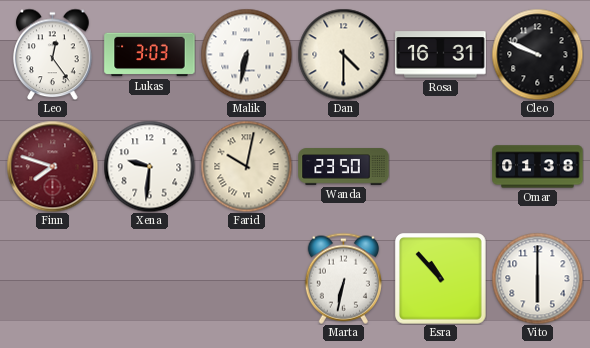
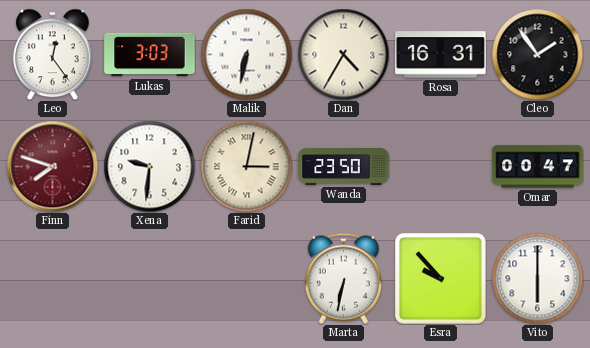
Dan: 4:30 -> 4:35 (343, 54)
Cleo: 9:49 -> 1:54 (537, 54)
Farid: 10:02 -> 3:02 (246, 166)
Omar: 01:38 -> 00:47 (538, 167)
Esra: 10:53 -> 9:53 (441, 279)
